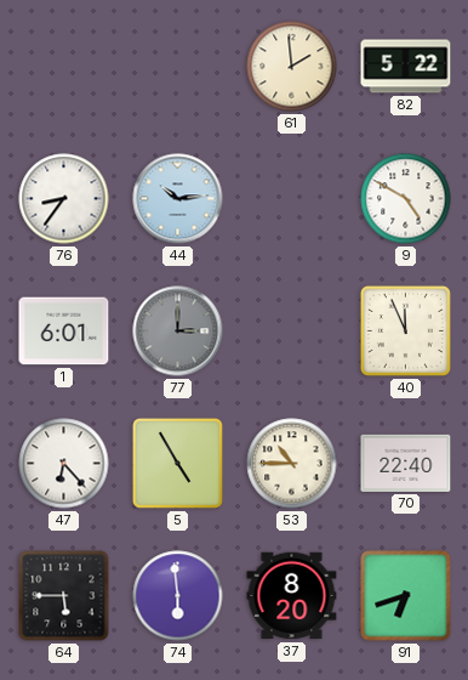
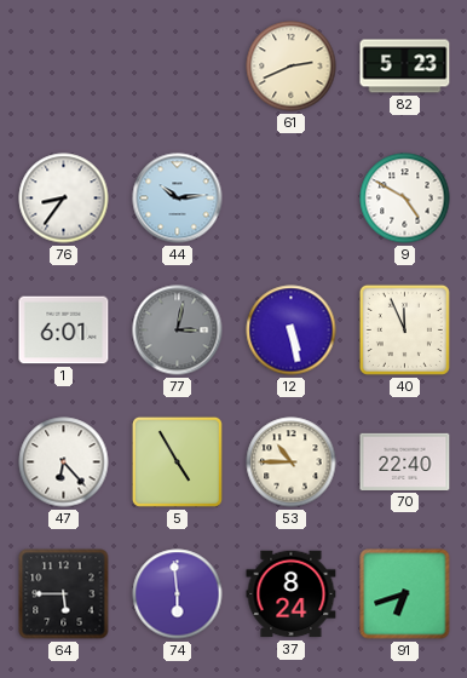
61: 1:59 -> 2:41 (292, 67)
82: 5:22 -> 5:23 (405, 67)
77: 3:00 -> 3:02 (178, 331)
12: none -> 5:28 (292, 331)
37: 8:20 -> 8:24 (292, 594)
